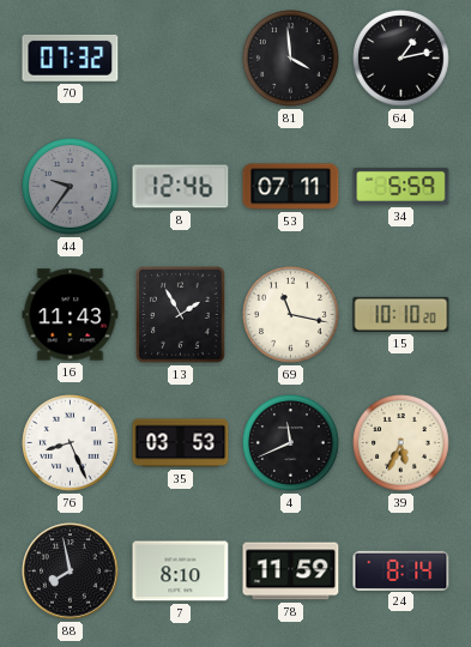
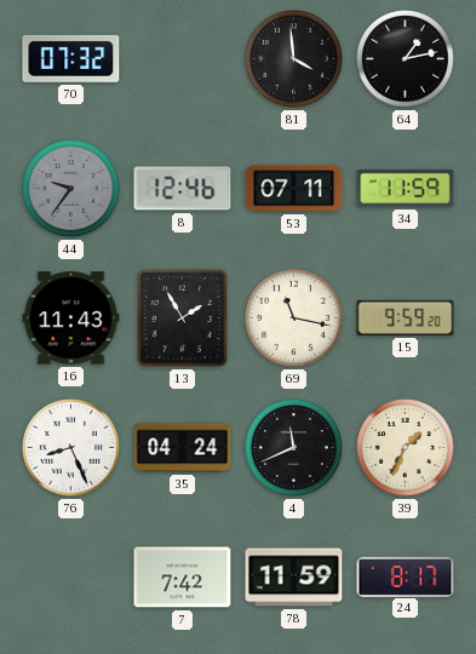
34: 5:59 -> 11:59 (406, 188)
15: 10:10 -> 9:59 (406, 317)
35: 03:53 -> 04:24 (183, 448)
39: 5:34 -> 1:34 (406, 448)
88: 7:58 -> none (71, 572)
7: 8:10 -> 7:42 (183, 578)
24: 8:14 -> 8:17 (406, 576)
